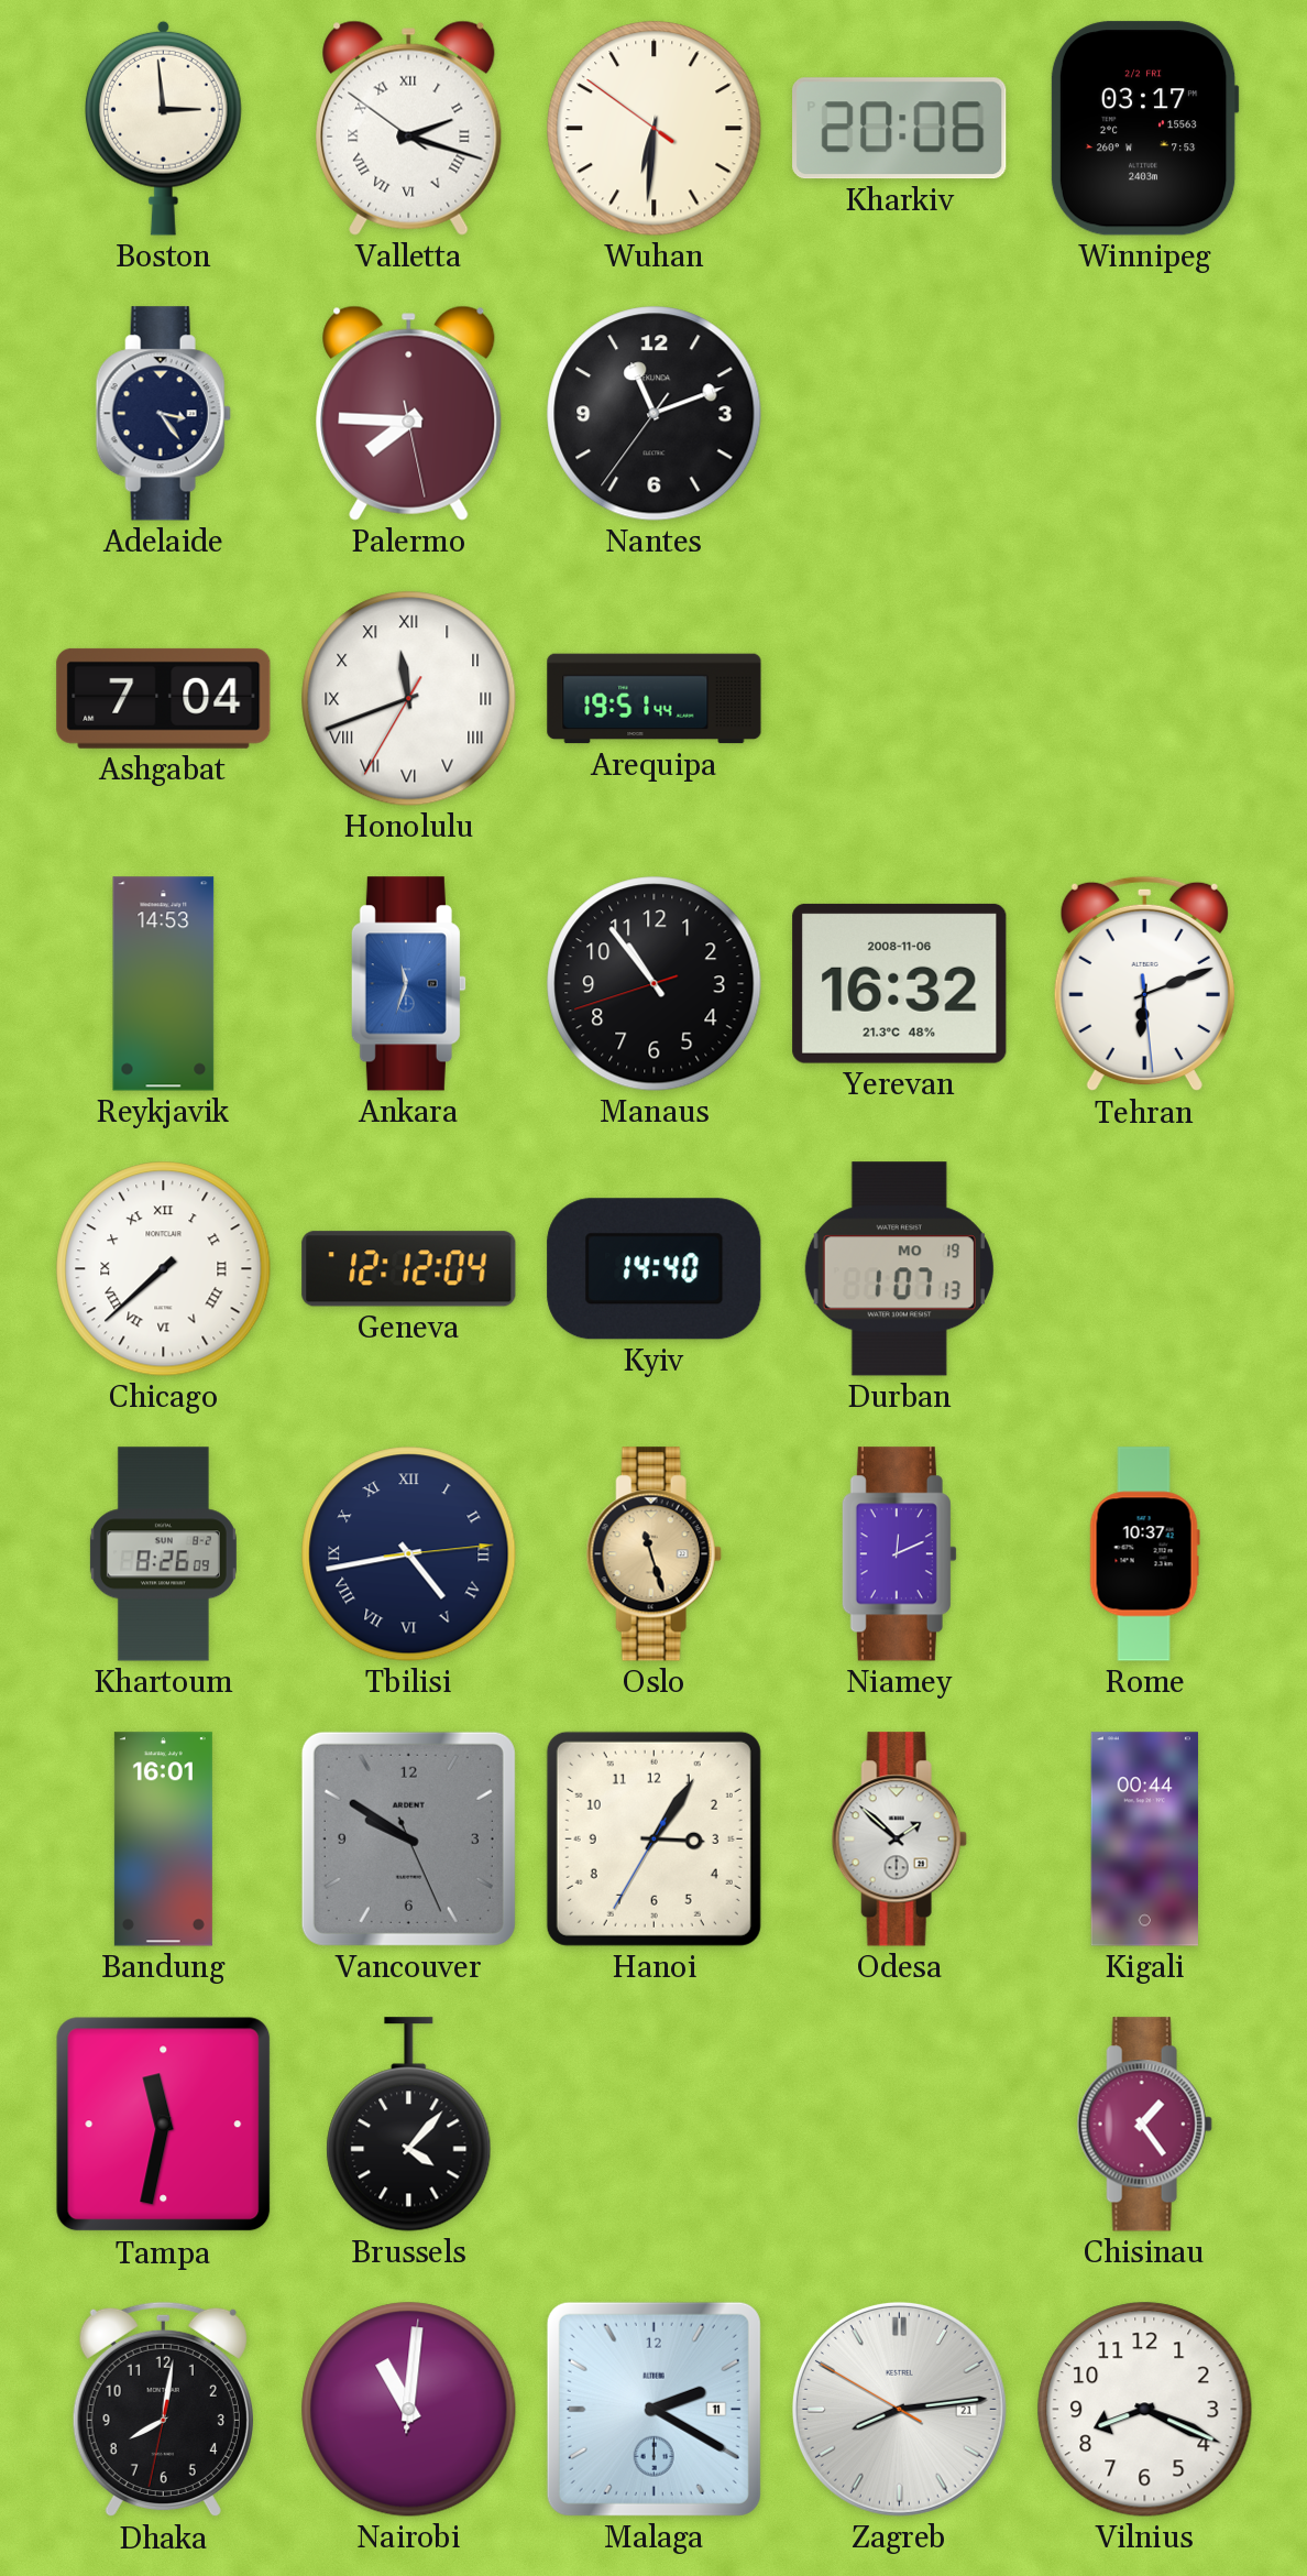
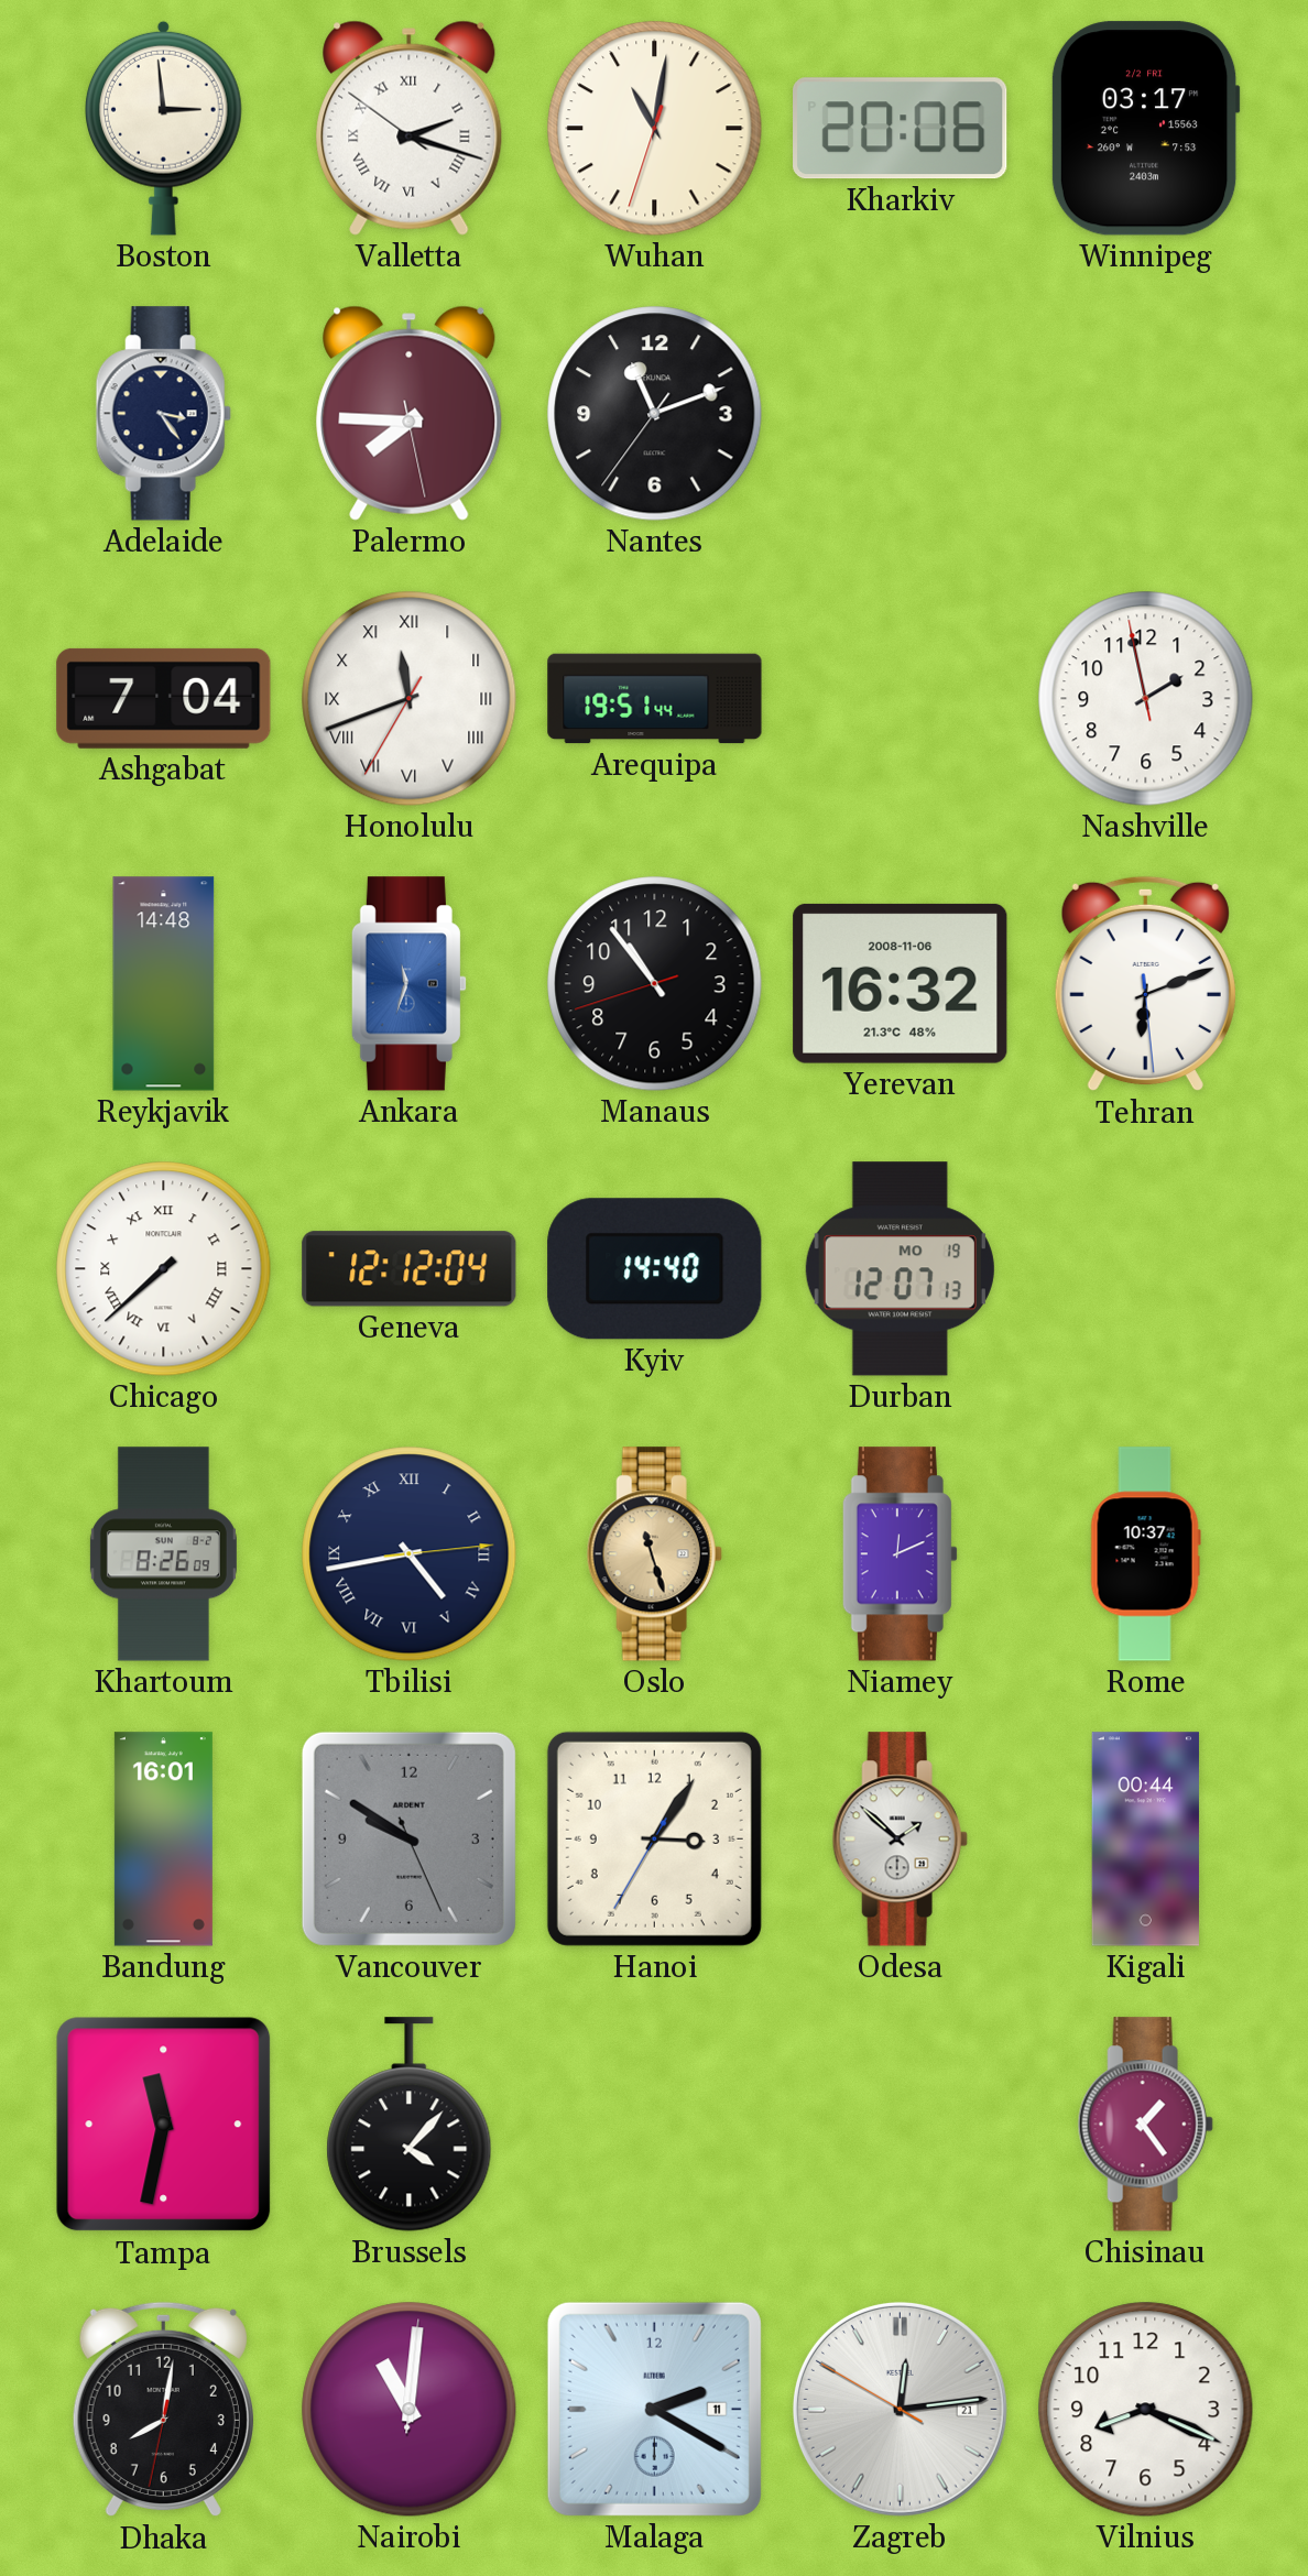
Wuhan: 6:30 -> 11:01 (655, 129)
Nashville: none -> 1:57 (1146, 699)
Reykjavik: 14:53 -> 14:48 (164, 984)
Durban: 1:07 -> 12:07 (900, 1269)
Zagreb: 8:13 -> 12:13 (900, 2409)
